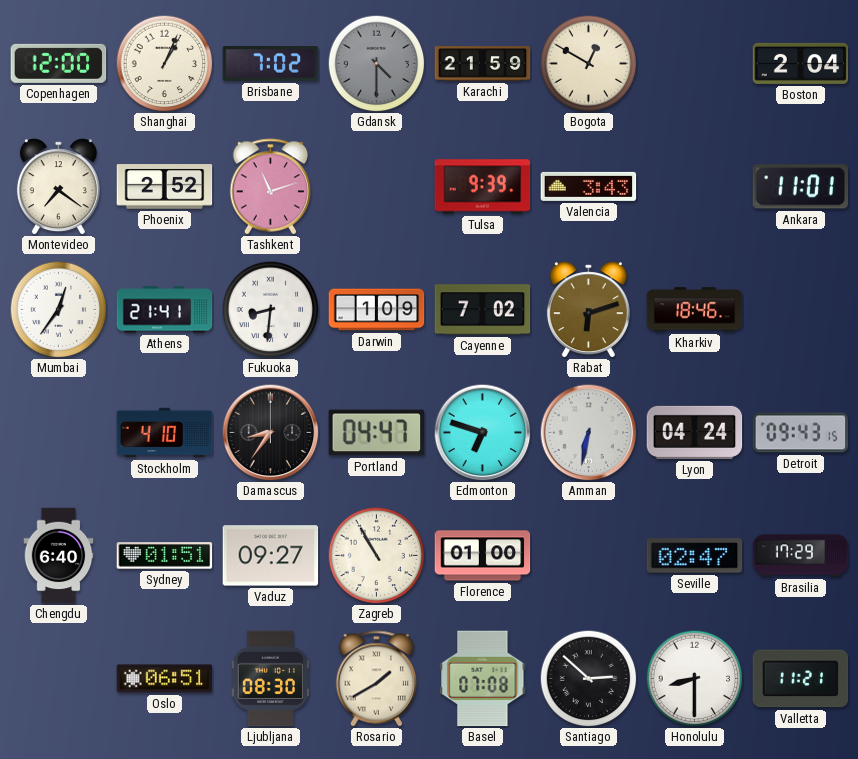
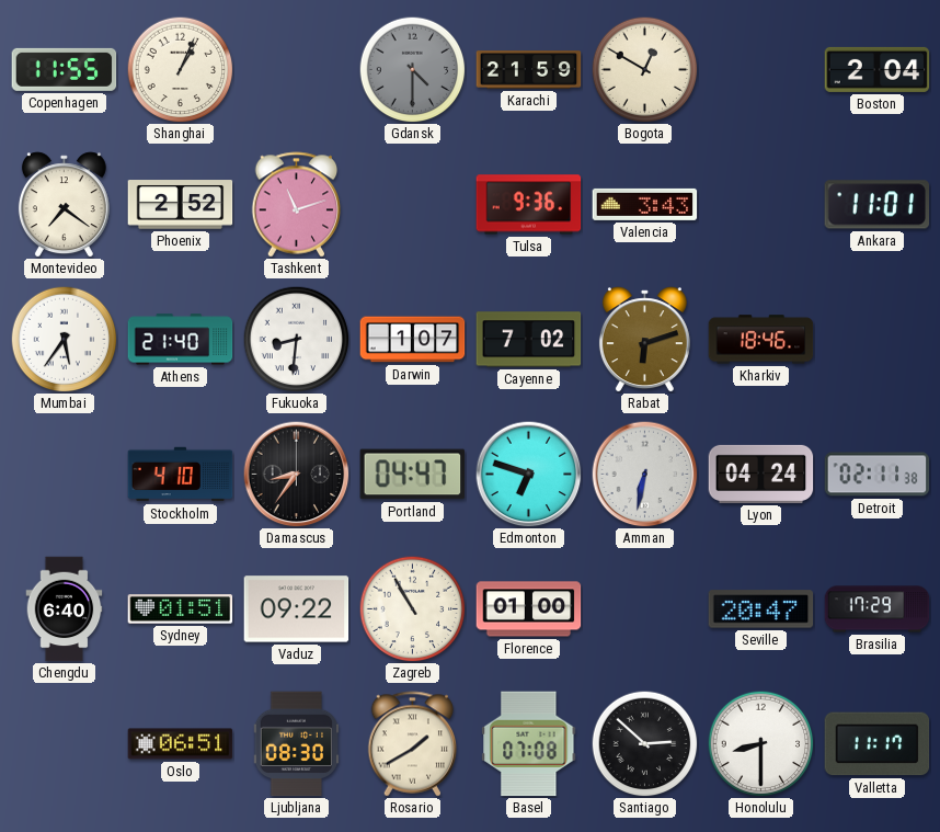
Copenhagen: 12:00 -> 11:55 (65, 69)
Brisbane: 7:02 -> none (271, 64)
Tulsa: 9:39 -> 9:36 (529, 205)
Mumbai: 12:36 -> 5:36 (64, 339)
Athens: 21:41 -> 21:40 (181, 340)
Darwin: 1:09 -> 1:07 (413, 340)
Detroit: 09:43 -> 02:11 (878, 475)
Vaduz: 09:27 -> 09:22 (297, 609)
Seville: 02:47 -> 20:47 (761, 609)
Valletta: 11:21 -> 11:17 (878, 744)
